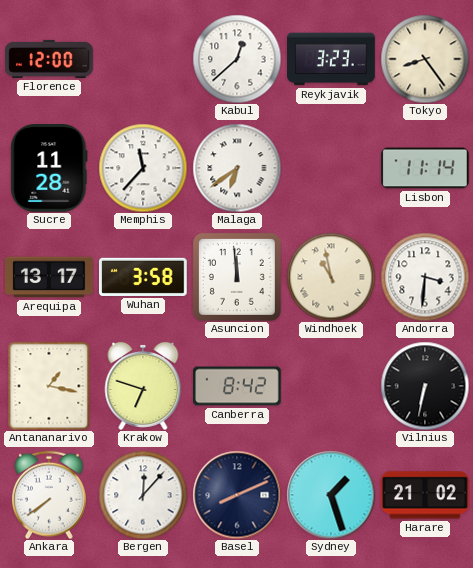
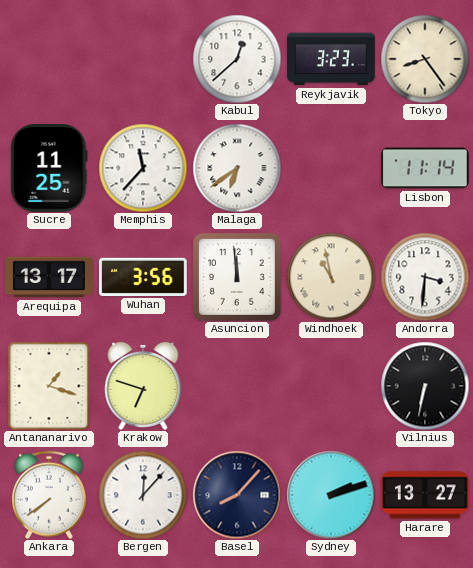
Florence: 12:00 -> none (50, 59)
Sucre: 11:28 -> 11:25 (49, 169)
Wuhan: 3:58 -> 3:56 (144, 277)
Antananarivo: 1:17 -> 1:18 (49, 386)
Canberra: 8:42 -> none (238, 386)
Basel: 8:11 -> 8:07 (237, 495)
Sydney: 1:27 -> 2:12 (331, 495)
Harare: 21:02 -> 13:27 (426, 495)
